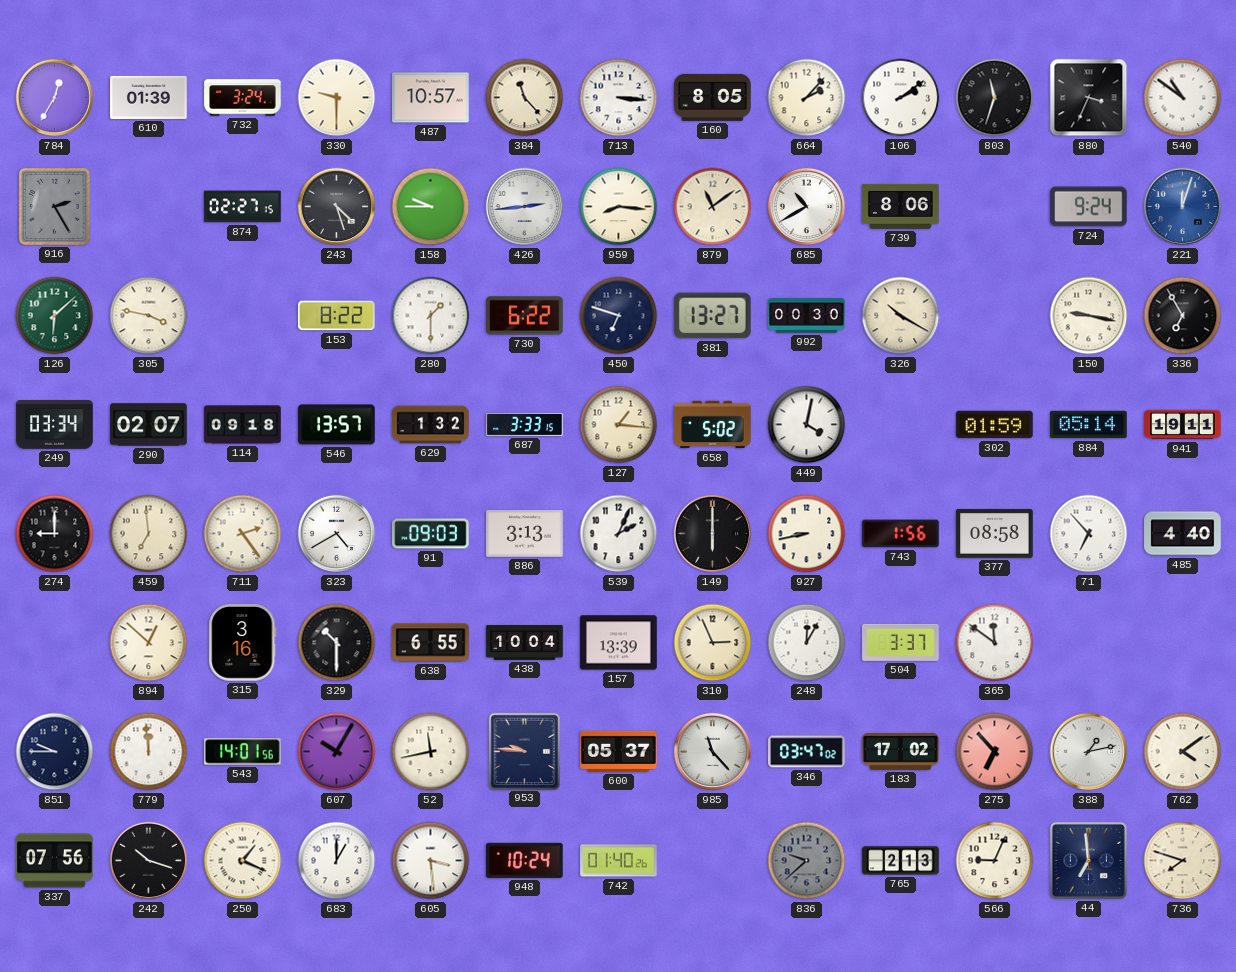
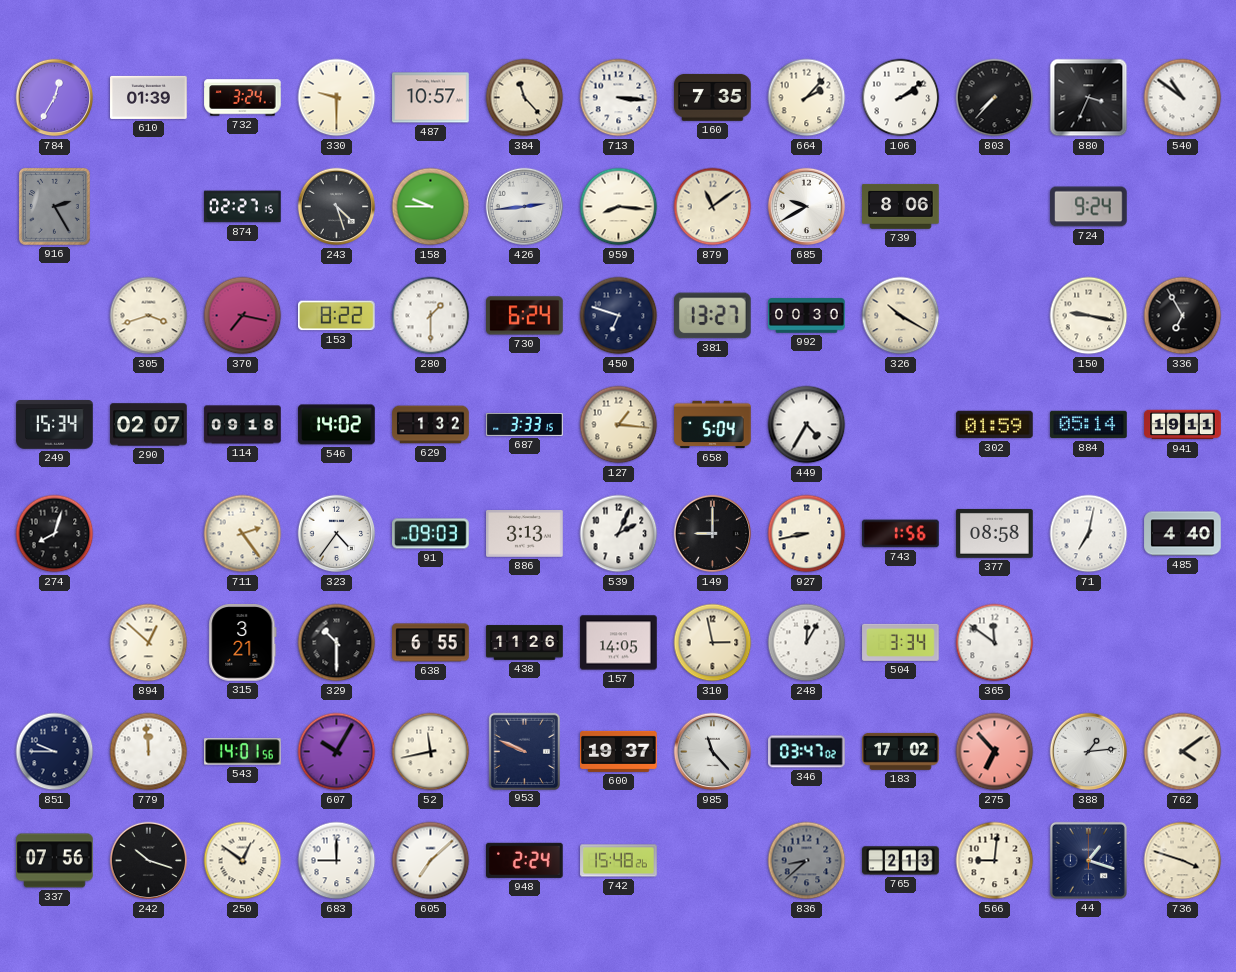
160: 8:05 -> 7:35 (713, 97)
803: 11:33 -> 7:37 (995, 98)
685: 10:40 -> 9:40 (807, 207)
221: 12:03 -> none (1183, 207)
126: 6:08 -> none (55, 316)
305: 3:47 -> 3:42 (149, 316)
370: none -> 7:17 (243, 316)
730: 6:22 -> 6:24 (525, 316)
249: 03:34 -> 15:34 (55, 425)
546: 13:57 -> 14:02 (337, 425)
658: 5:02 -> 5:04 (713, 425)
449: 4:02 -> 4:35 (807, 425)
274: 9:00 -> 8:03 (55, 534)
459: 6:59 -> none (149, 534)
323: 4:40 -> 4:36 (337, 534)
149: 6:00 -> 9:00 (713, 534)
71: 6:53 -> 7:02 (1089, 534)
315: 3:16 -> 3:21 (243, 643)
438: 10:04 -> 11:26 (525, 643)
157: 13:39 -> 14:05 (619, 643)
310: 2:56 -> 2:58 (713, 643)
504: 3:37 -> 3:34 (901, 642)
953: 9:46 -> 9:49 (524, 751)
600: 05:37 -> 19:37 (619, 751)
388: 1:13 -> 1:14 (1089, 752)
250: 1:19 -> 12:51 (243, 861)
683: 1:00 -> 9:00 (337, 861)
605: 3:29 -> 7:08 (431, 861)
948: 10:24 -> 2:24 (525, 860)
742: 01:40 -> 15:48 (619, 861)
836: 9:38 -> 8:38 (807, 861)
566: 9:04 -> 9:01 (995, 861)
44: 6:59 -> 1:18 (1088, 860)
736: 7:48 -> 3:48 (1183, 861)
